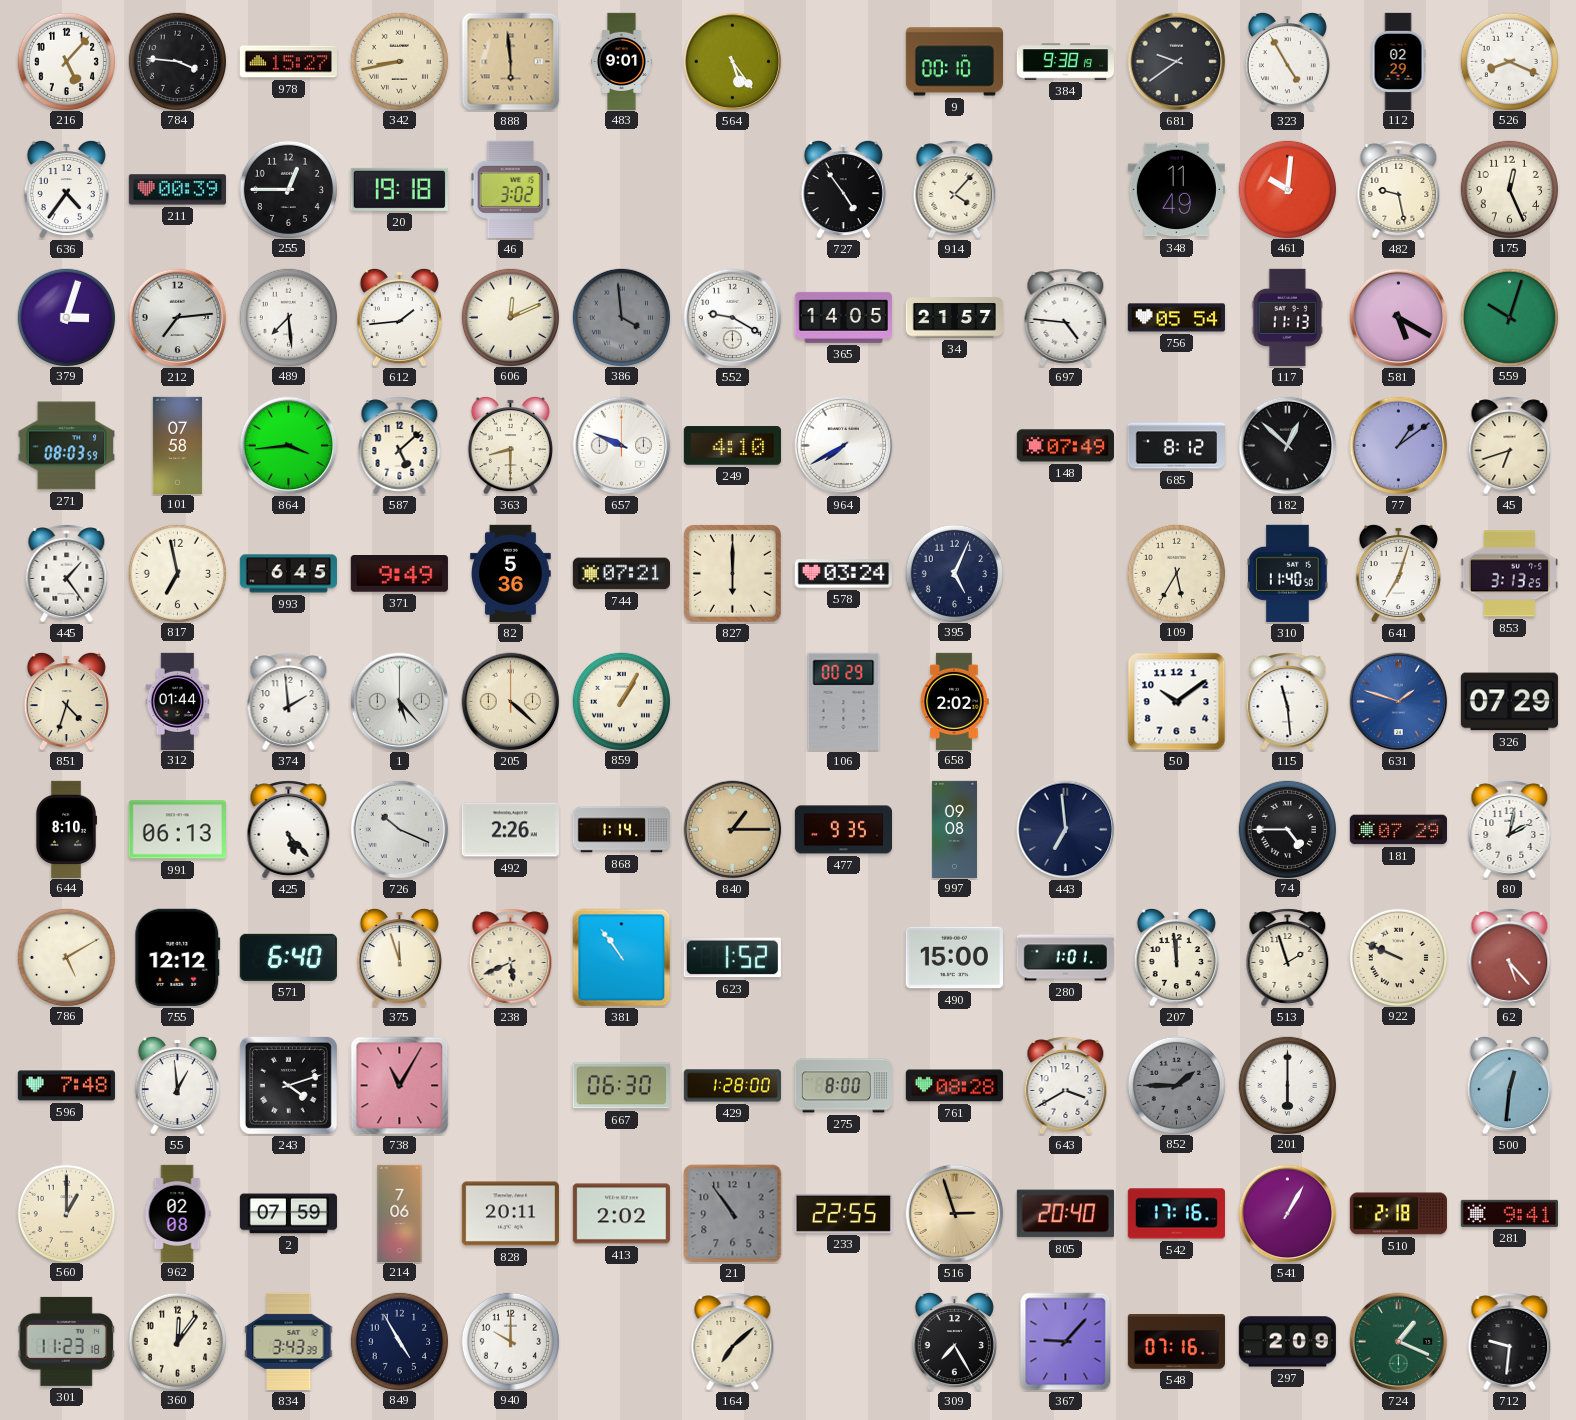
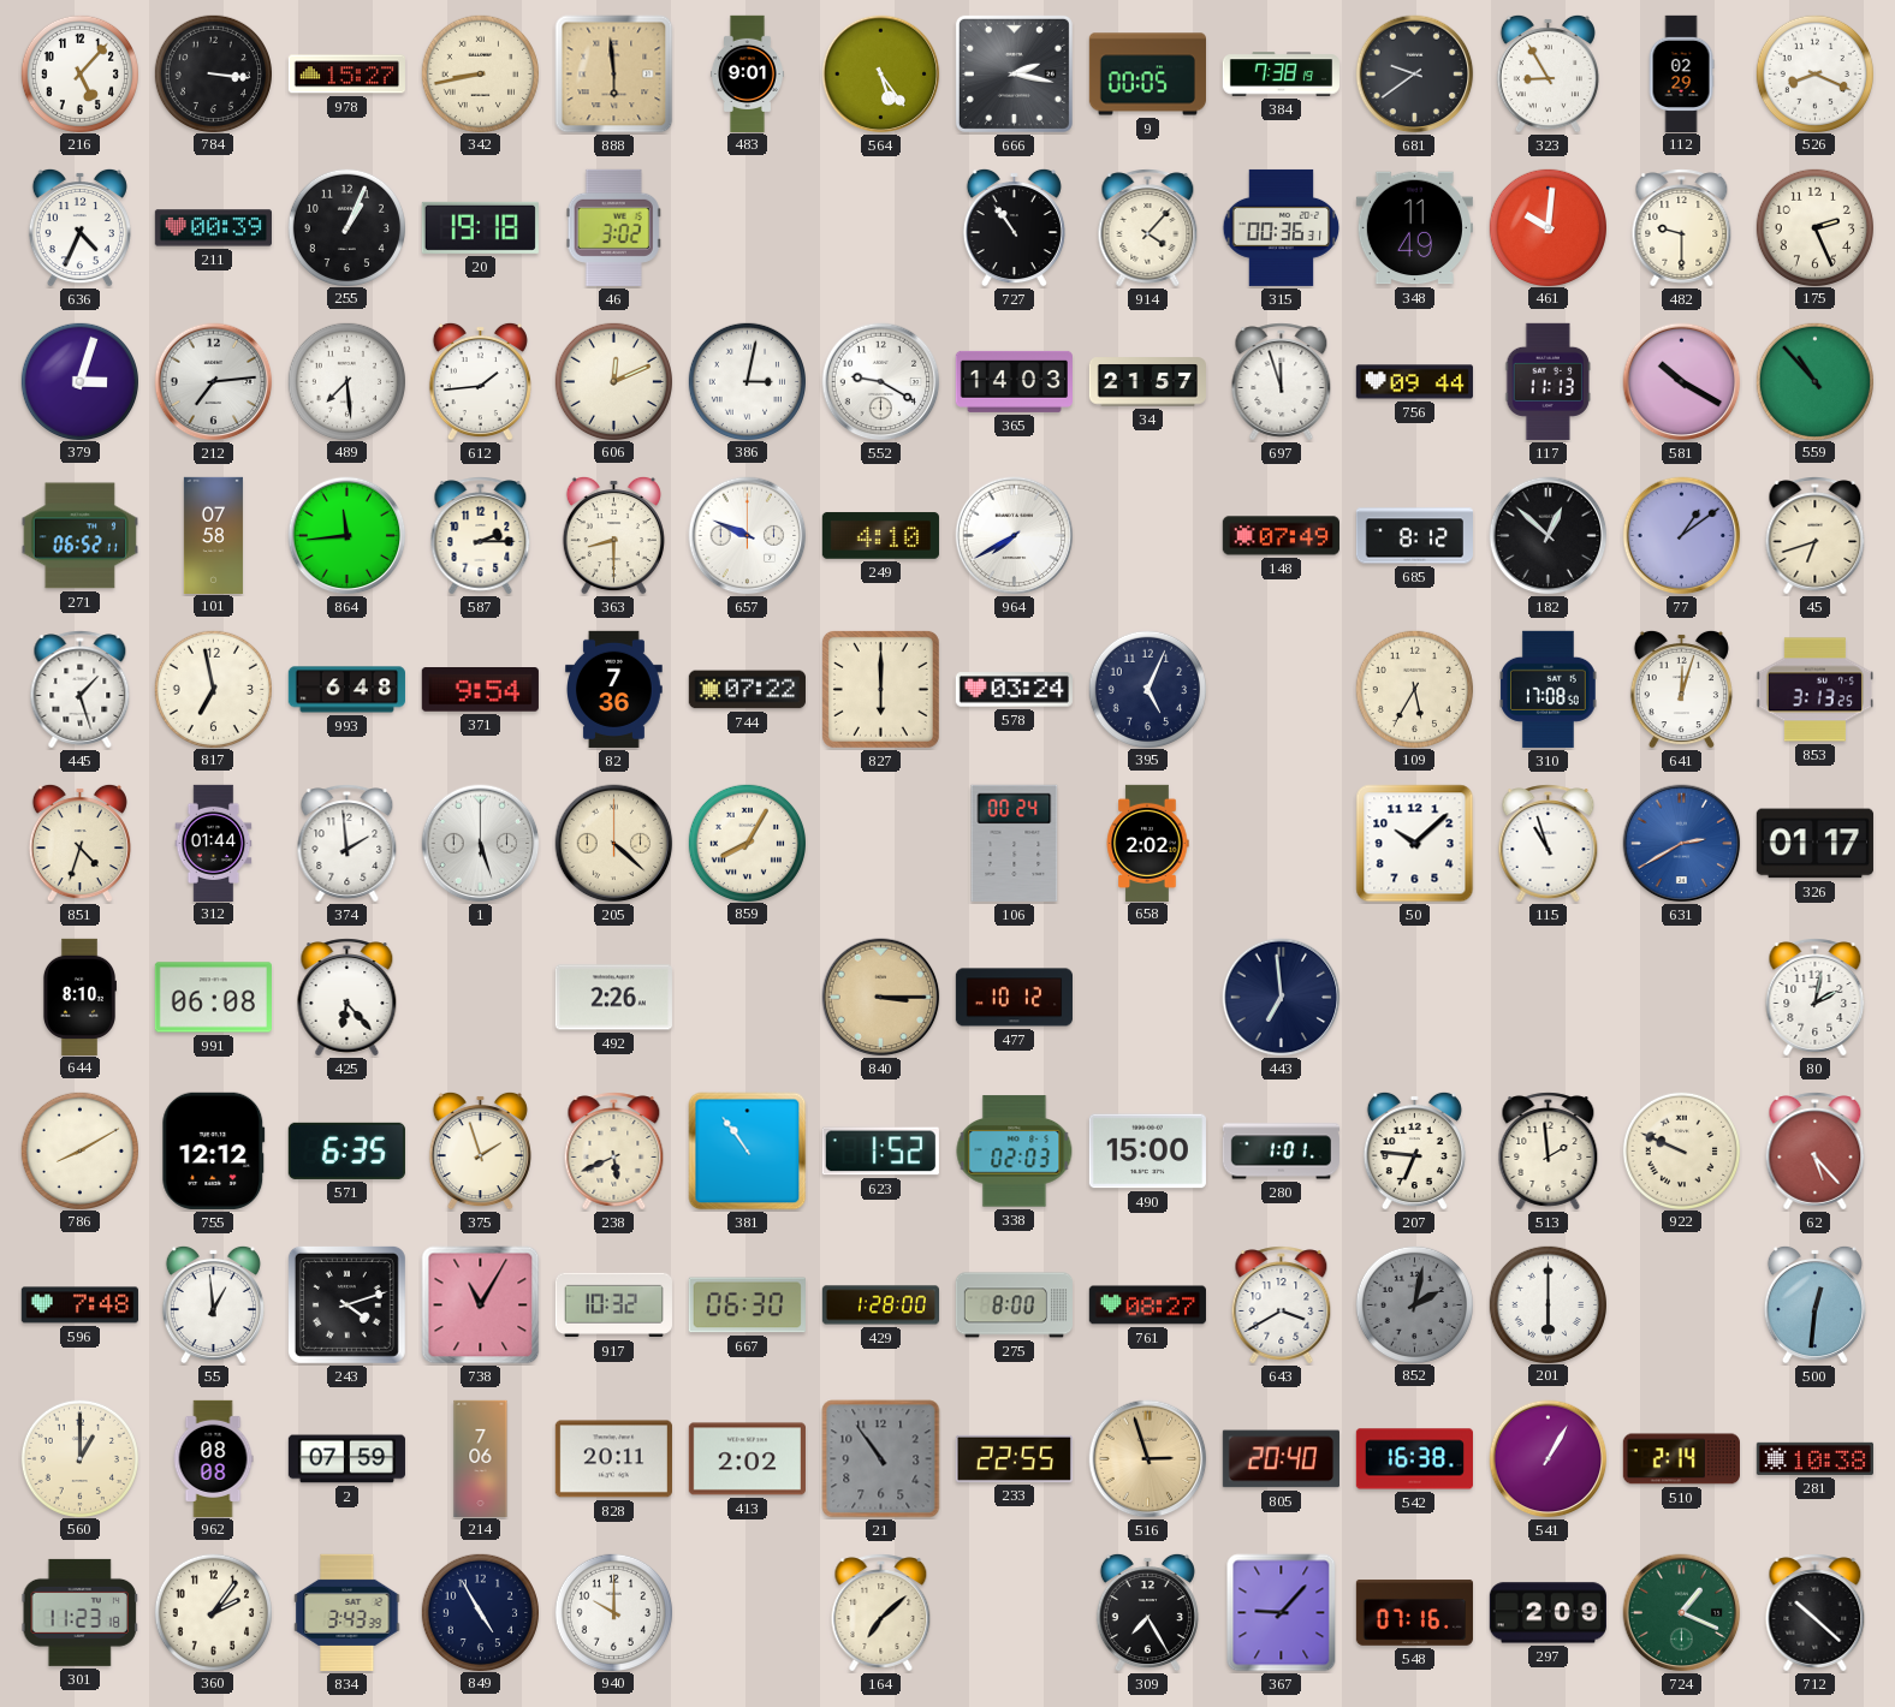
784: 3:46 -> 3:16 (213, 73)
666: none -> 2:17 (1014, 73)
9: 00:10 -> 00:05 (1147, 75)
384: 9:38 -> 7:38 (1281, 75)
323: 4:55 -> 8:55 (1548, 73)
636: 4:36 -> 4:34 (79, 227)
255: 12:45 -> 1:04 (346, 227)
727: 4:54 -> 10:54 (1014, 227)
315: none -> 00:36 (1282, 227)
482: 9:28 -> 9:30 (1682, 228)
175: 12:26 -> 2:26 (1814, 227)
386: 3:59 -> 3:02 (747, 381)
386 dial: grey -> white (747, 381)
365: 14:05 -> 14:03 (1014, 381)
697: 4:46 -> 11:57 (1282, 382)
756: 05:54 -> 09:44 (1414, 382)
581: 5:20 -> 10:20 (1682, 382)
559: 10:03 -> 10:53 (1814, 381)
271: 08:03 -> 06:52 (79, 536)
864: 3:44 -> 11:44 (347, 536)
587: 5:08 -> 2:15 (481, 536)
445: 1:24 -> 1:27 (81, 690)
993: 6:45 -> 6:48 (346, 690)
371: 9:49 -> 9:54 (480, 690)
82: 5:36 -> 7:36 (614, 689)
744: 07:21 -> 07:22 (747, 690)
310: 11:40 -> 17:08 (1549, 689)
641: 7:03 -> 12:03 (1681, 689)
1: 5:23 -> 5:27 (481, 844)
859: 1:05 -> 8:05 (747, 843)
106: 00:29 -> 00:24 (1015, 843)
50: 10:09 -> 10:08 (1415, 844)
115: 11:29 -> 10:57 (1549, 844)
631: 1:48 -> 2:40 (1682, 844)
326: 07:29 -> 01:17 (1814, 844)
991: 06:13 -> 06:08 (213, 998)
425: 5:23 -> 6:23 (347, 998)
726: 10:19 -> none (400, 830)
868: 1:14 -> none (621, 830)
840: 1:15 -> 3:15 (881, 998)
477: 9:35 -> 10:12 (1014, 998)
997: 09:08 -> none (954, 829)
74: 4:45 -> none (1287, 829)
181: 07:29 -> none (1398, 830)
786: 5:10 -> 8:10 (79, 1150)
571: 6:40 -> 6:35 (346, 1150)
375: 11:57 -> 1:57 (480, 1150)
338: none -> 02:03 (1015, 1152)
207: 11:59 -> 6:46 (1414, 1150)
513: 1:57 -> 1:59 (1549, 1152)
917: none -> 10:32 (613, 1305)
761: 08:28 -> 08:27 (1147, 1305)
852: 1:45 -> 2:02 (1414, 1304)
962: 02:08 -> 08:08 (213, 1458)
542: 17:16 -> 16:38 (1414, 1459)
510: 2:18 -> 2:14 (1681, 1459)
281: 9:41 -> 10:38 (1814, 1458)
360: 12:06 -> 2:06 (213, 1612)
712: 9:31 -> 10:22 (1816, 1613)
